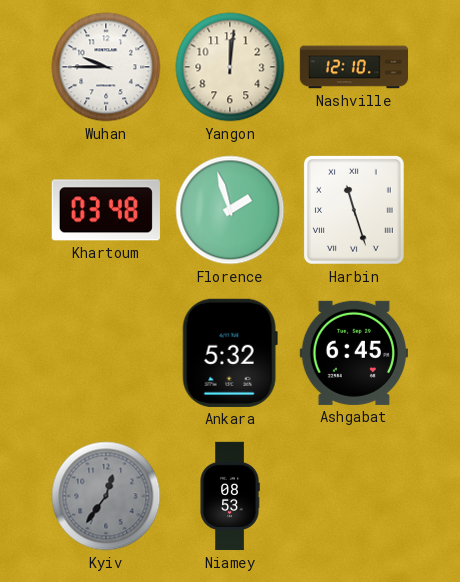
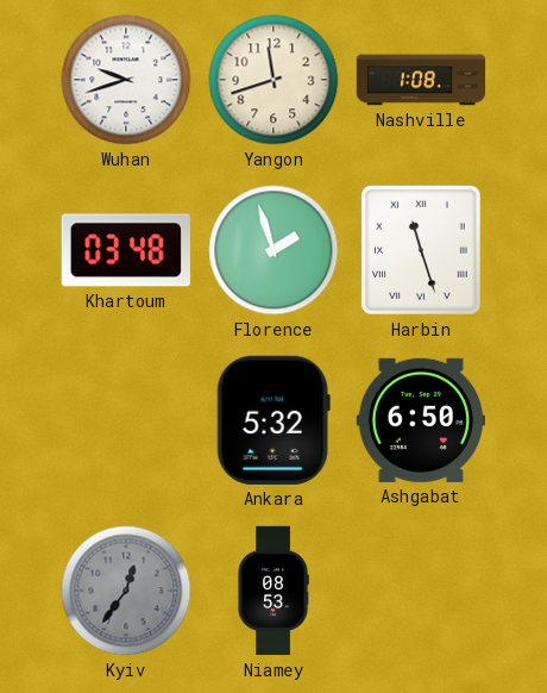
Wuhan: 9:45 -> 9:42 (126, 80)
Yangon: 12:01 -> 11:42 (273, 80)
Nashville: 12:10 -> 1:08 (421, 80)
Ashgabat: 6:45 -> 6:50 (421, 420)
